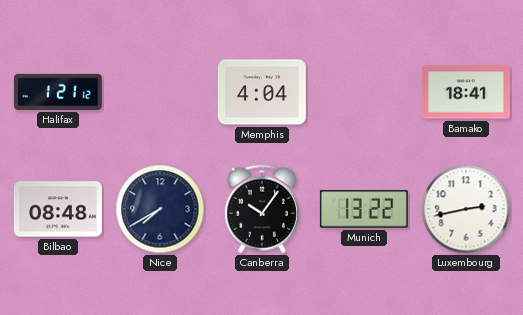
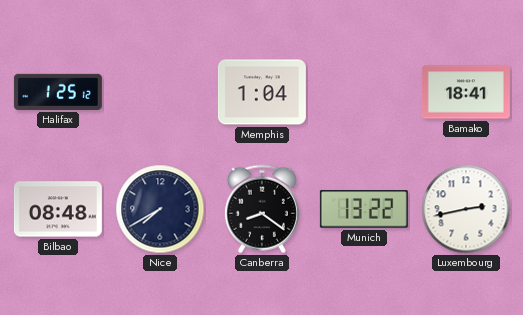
Halifax: 1:21 -> 1:25 (58, 92)
Memphis: 4:04 -> 1:04 (262, 92)
Canberra: 10:06 -> 8:21 (262, 209)
